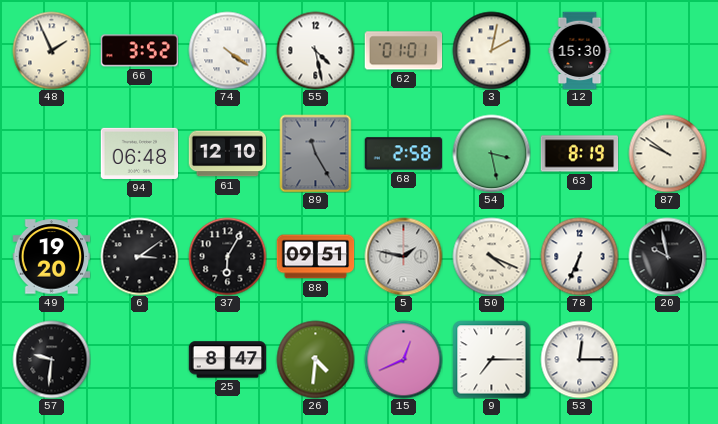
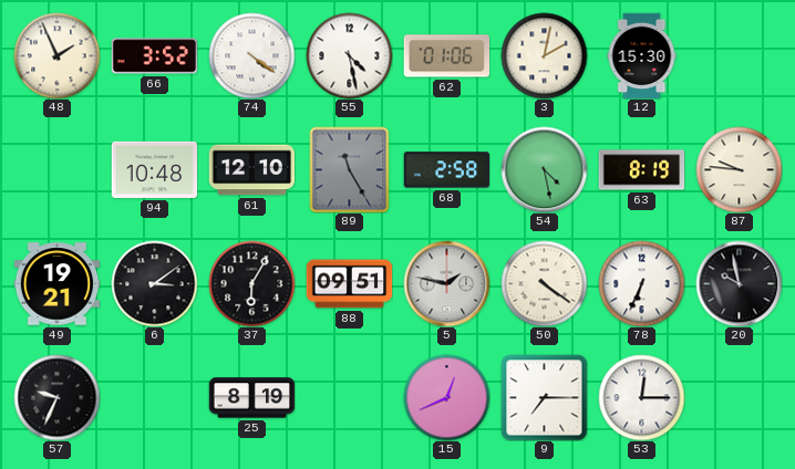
62: 01:01 -> 01:06 (446, 56)
94: 06:48 -> 10:48 (154, 169)
54: 3:28 -> 4:28 (544, 169)
87: 9:51 -> 9:46 (739, 169)
49: 19:20 -> 19:21 (56, 284)
50: 4:19 -> 4:21 (544, 283)
57: 9:31 -> 9:34 (56, 397)
25: 8:47 -> 8:19 (251, 398)
26: 4:31 -> none (315, 359)
